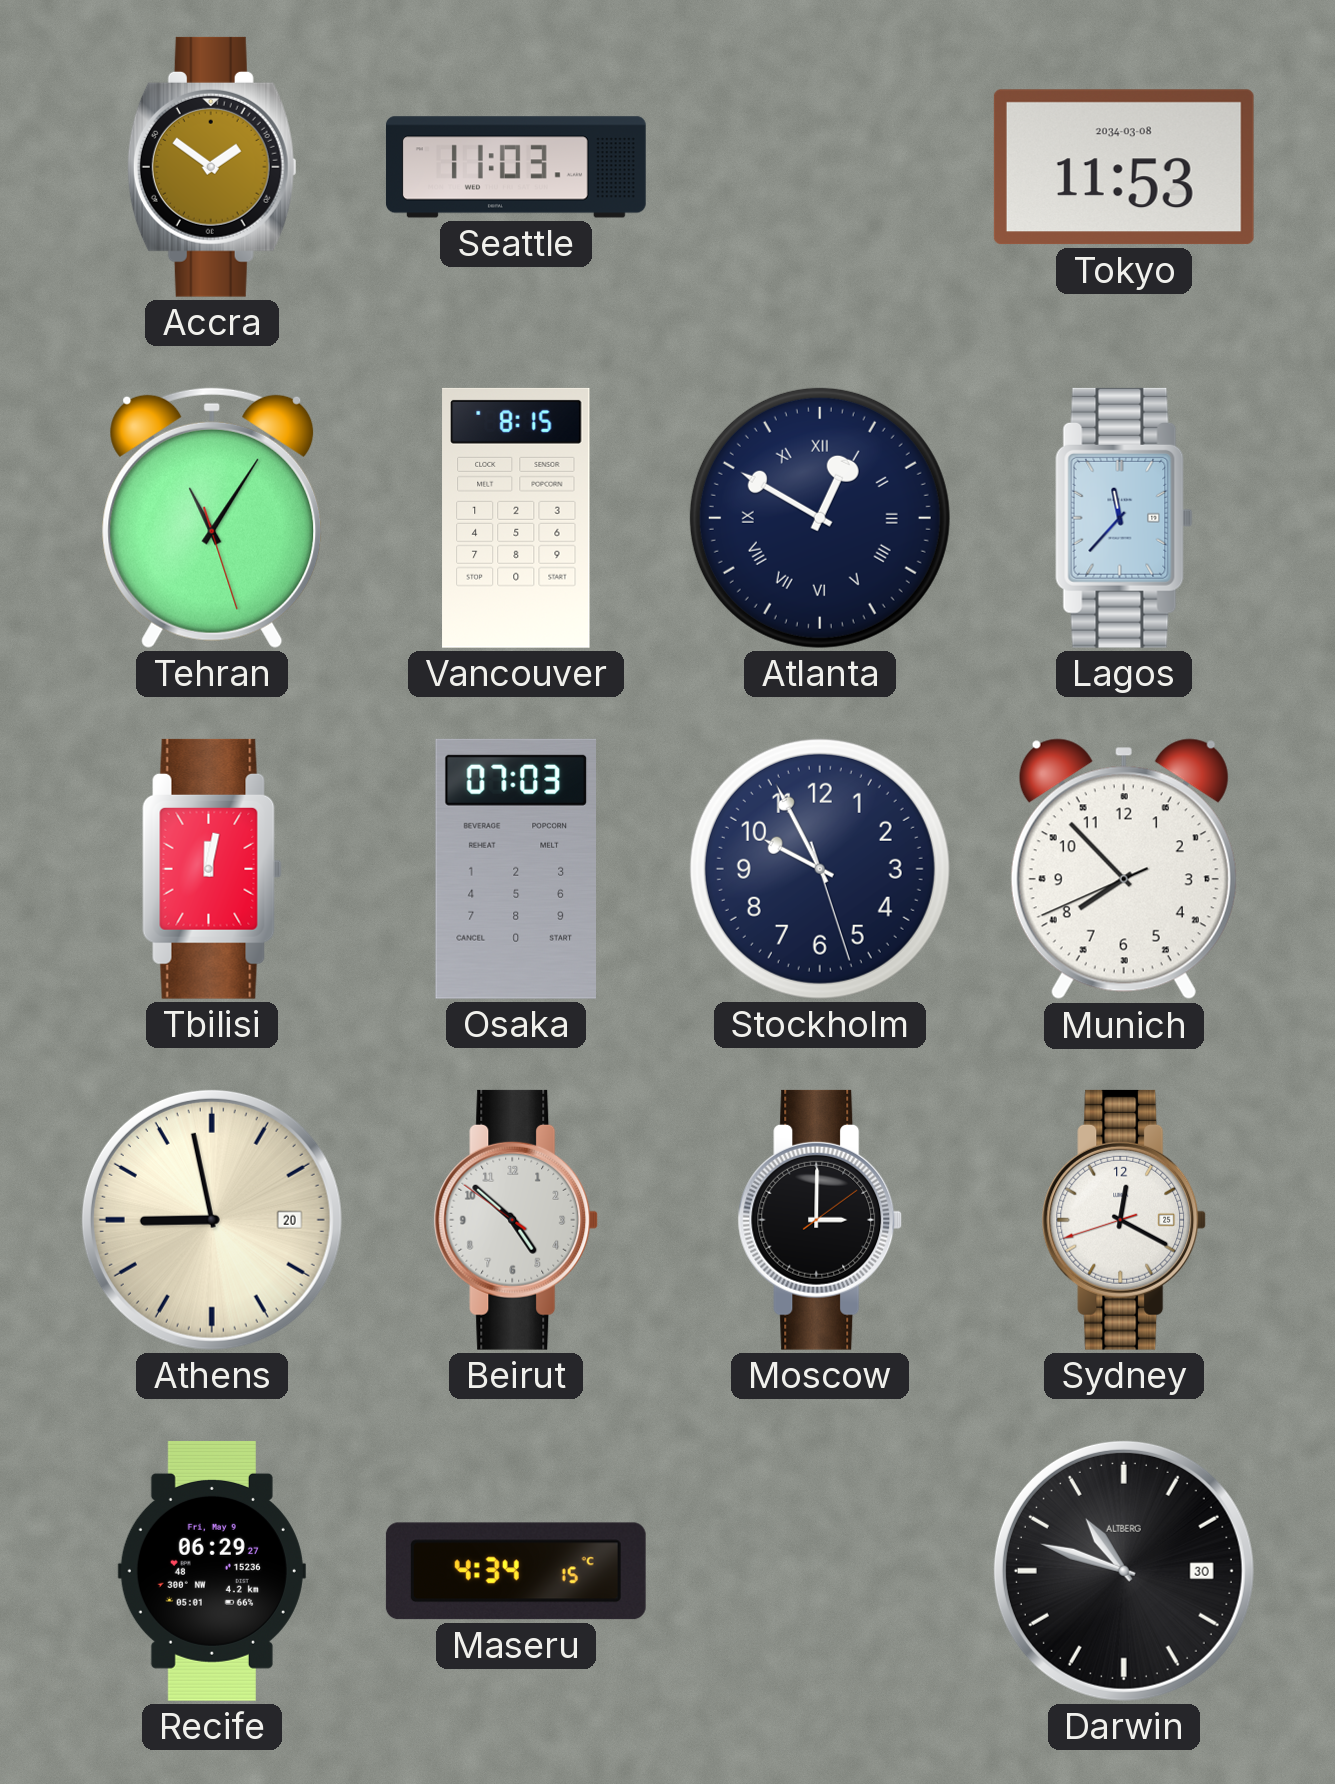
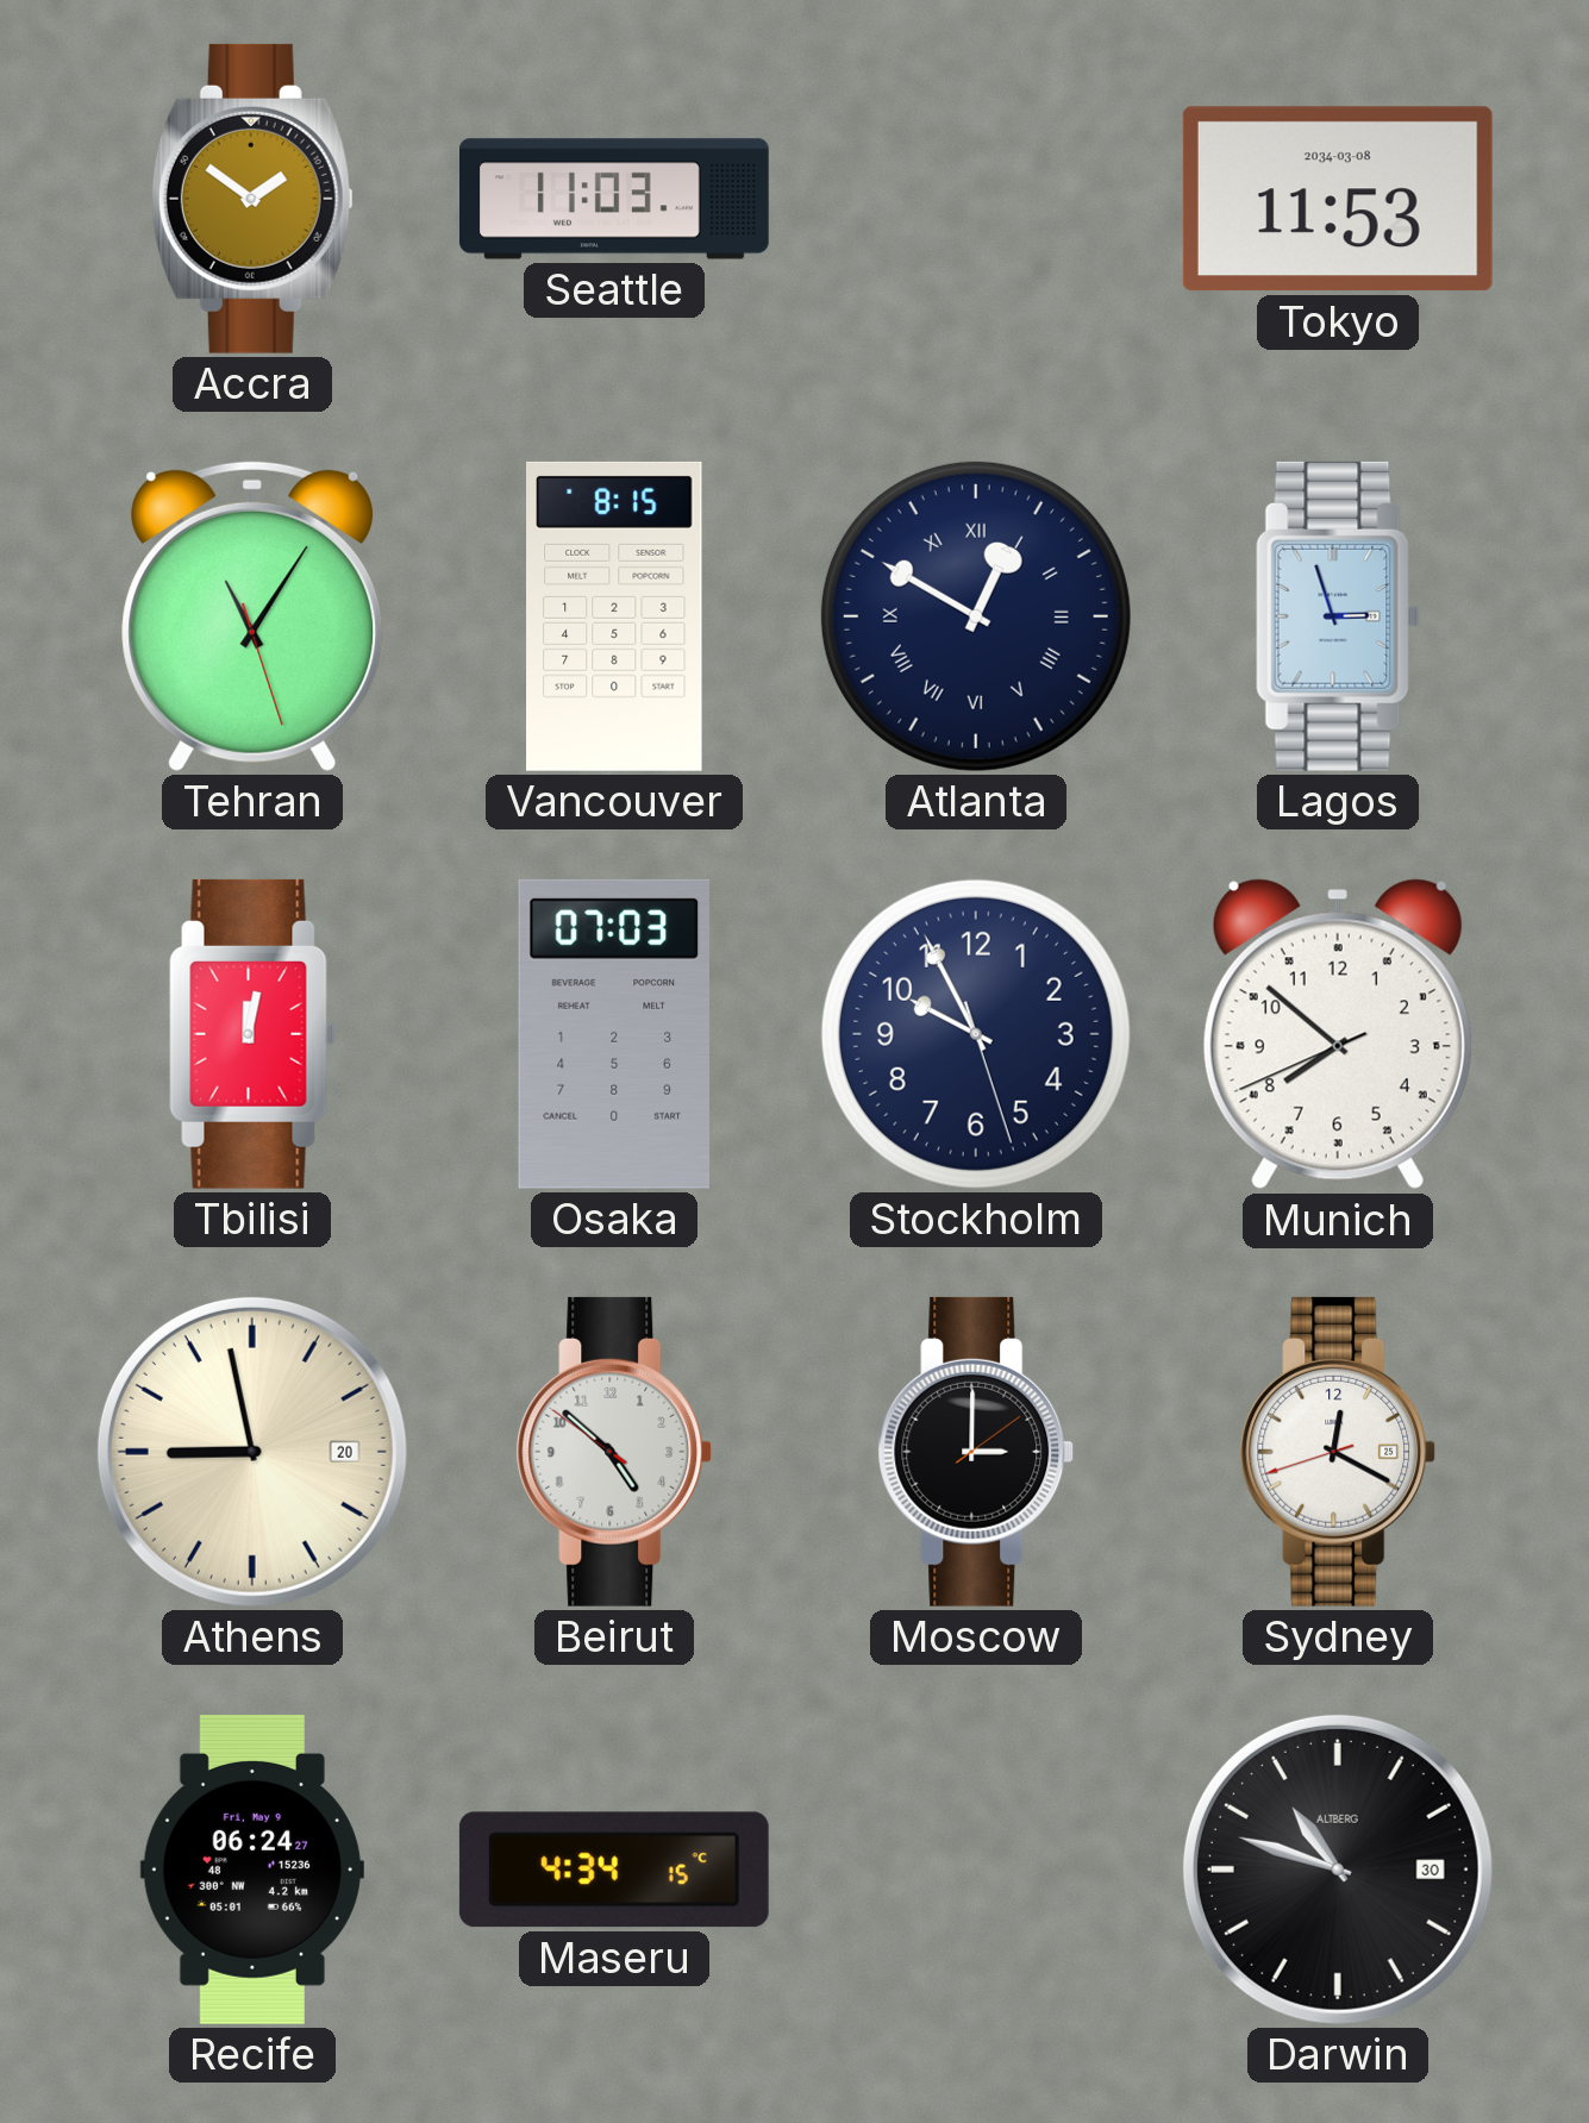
Lagos: 11:37 -> 2:57 (1338, 616)
Munich: 7:52 -> 7:51 (1338, 1034)
Recife: 06:29 -> 06:24 (252, 1870)
